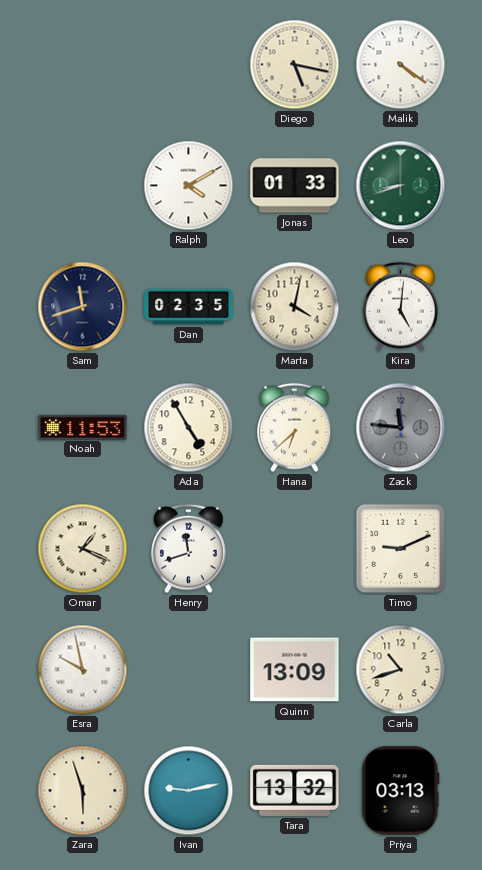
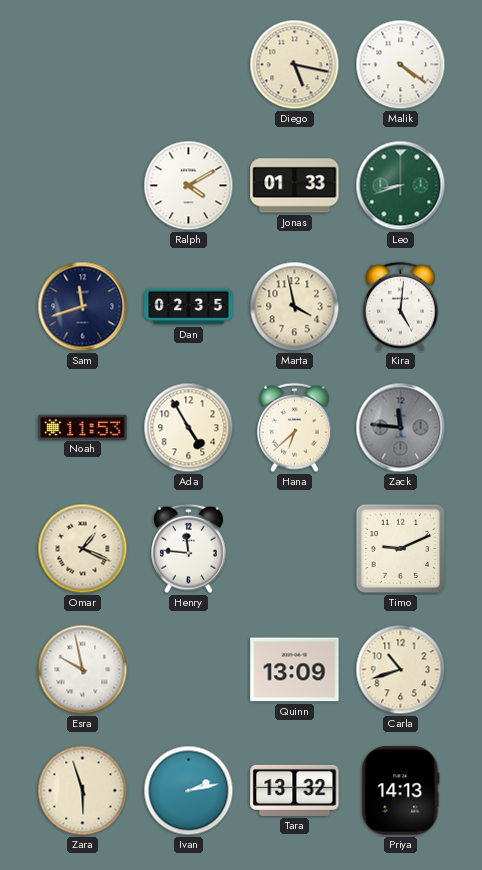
Marta: 4:02 -> 3:58 (295, 307)
Henry: 11:42 -> 11:46 (189, 549)
Ivan: 9:13 -> 2:13 (189, 791)
Priya: 03:13 -> 14:13 (401, 791)
